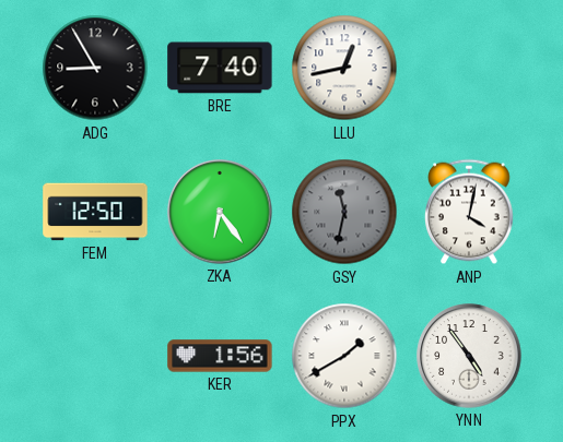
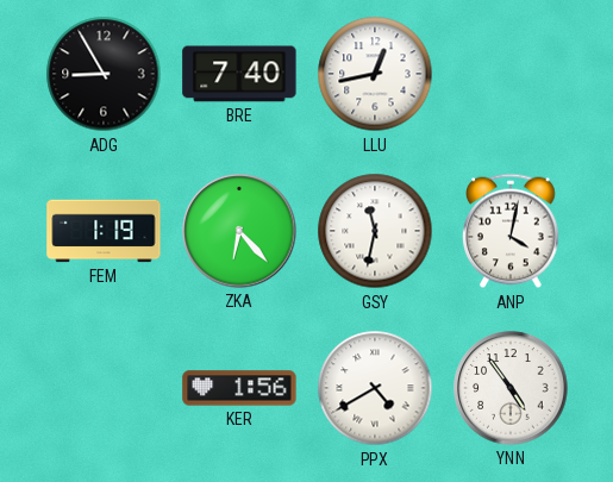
FEM: 12:50 -> 1:19 (104, 231)
ZKA: 6:24 -> 6:23 (239, 231)
GSY dial: grey -> white (375, 231)
PPX: 1:40 -> 4:40 (375, 388)
